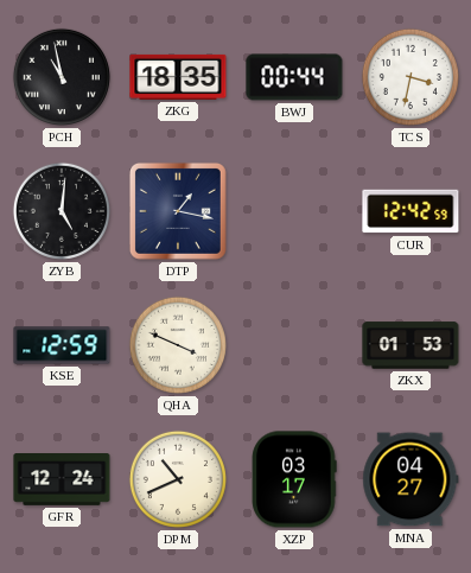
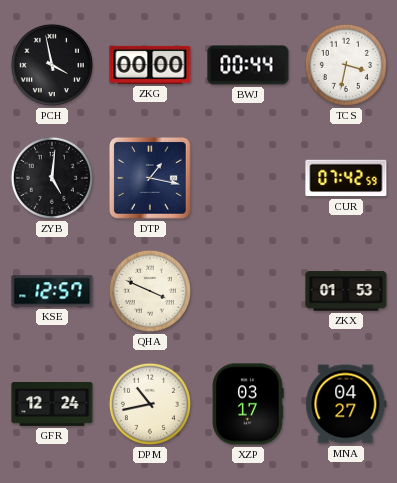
PCH: 10:58 -> 3:58 (52, 65)
ZKG: 18:35 -> 00:00 (150, 65)
CUR: 12:42 -> 07:42 (346, 178)
KSE: 12:59 -> 12:57 (52, 291)
DPM: 10:41 -> 10:43 (150, 404)
